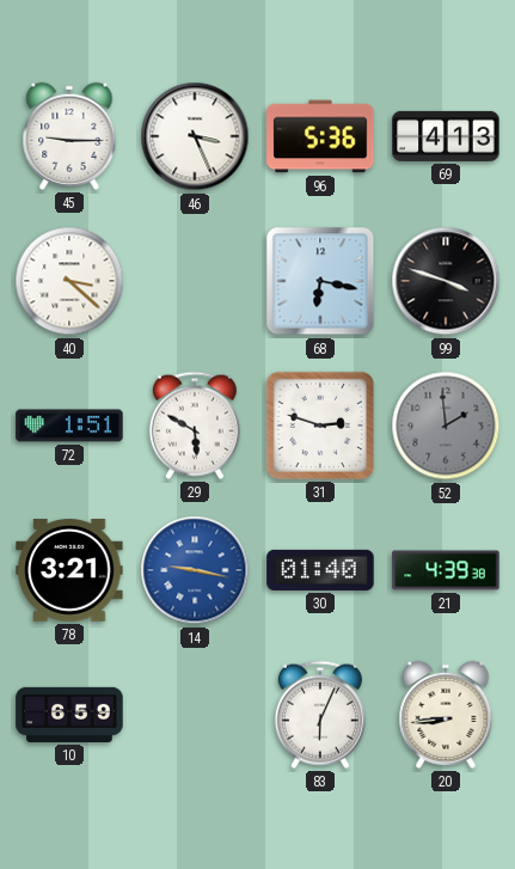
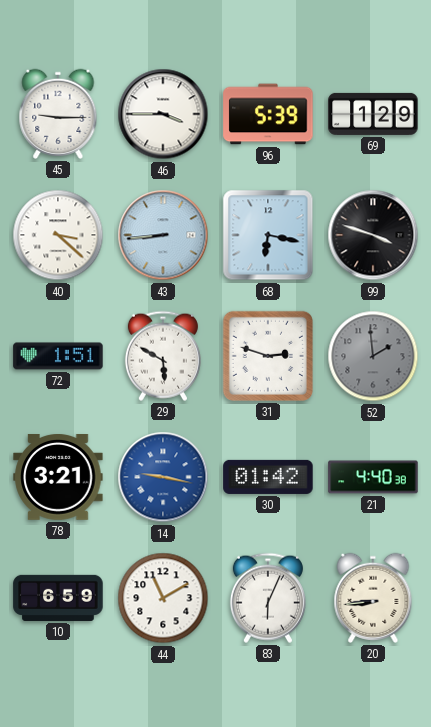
46: 3:26 -> 3:45 (163, 114)
96: 5:36 -> 5:39 (268, 114)
69: 4:13 -> 1:29 (373, 114)
43: none -> 8:44 (163, 235)
30: 01:40 -> 01:42 (268, 477)
21: 4:39 -> 4:40 (373, 477)
44: none -> 11:10 (163, 598)
